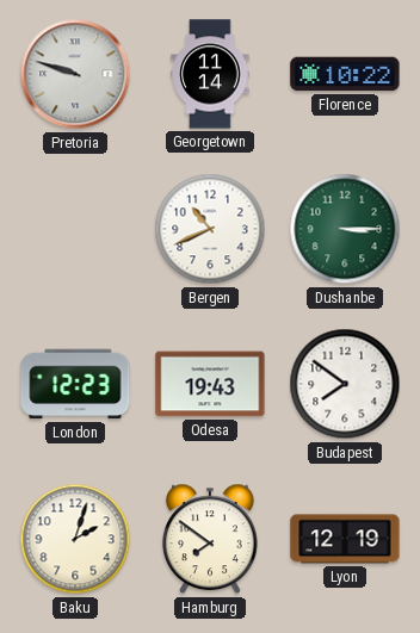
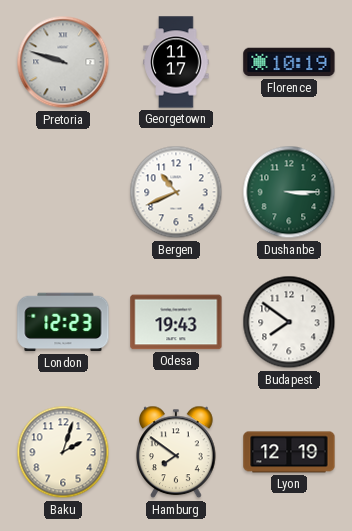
Georgetown: 11:14 -> 11:17 (176, 62)
Florence: 10:22 -> 10:19 (289, 62)
